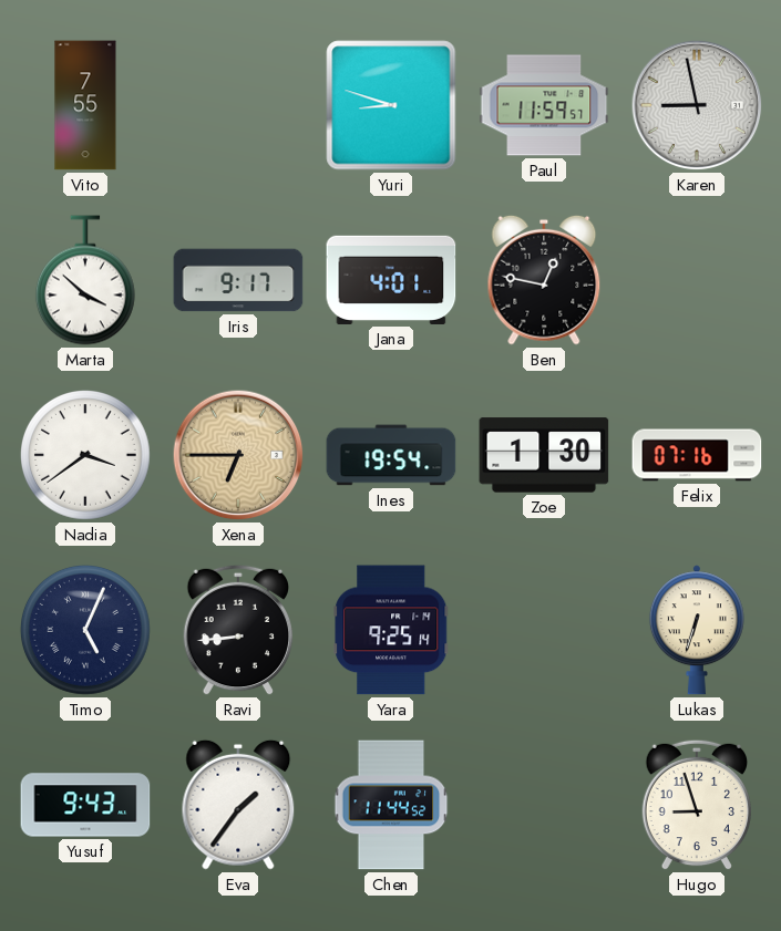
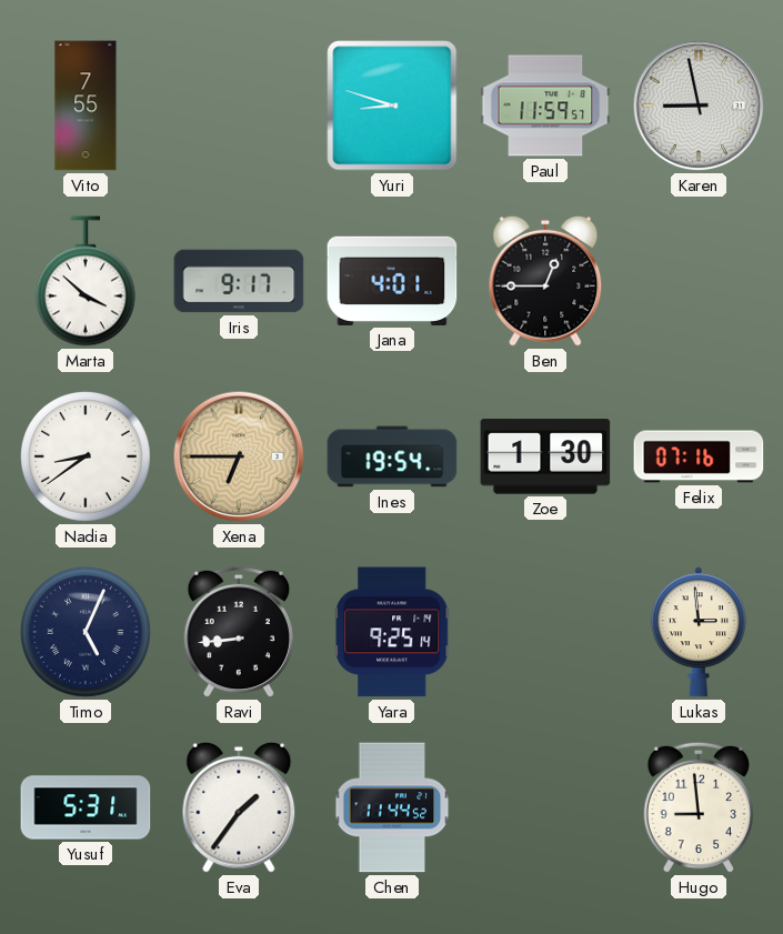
Ben: 12:47 -> 12:45 (545, 281)
Nadia: 3:39 -> 8:39 (86, 456)
Lukas: 6:33 -> 2:59 (699, 632)
Yusuf: 9:43 -> 5:31 (86, 807)
Hugo: 8:57 -> 8:59 (697, 807)
